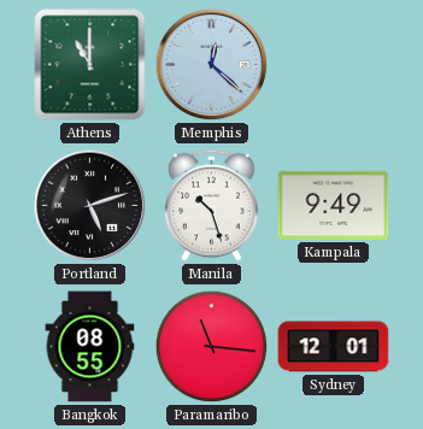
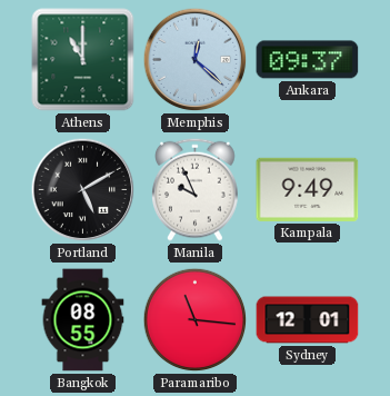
Ankara: none -> 09:37 (308, 60)
Portland: 5:12 -> 5:10 (83, 190)
Manila: 10:27 -> 9:56 (196, 189)
